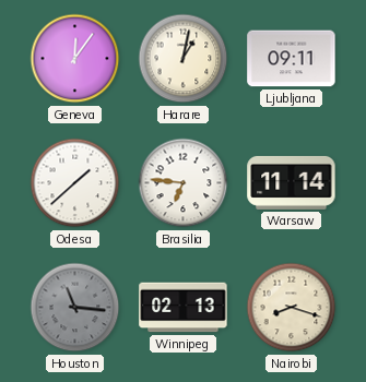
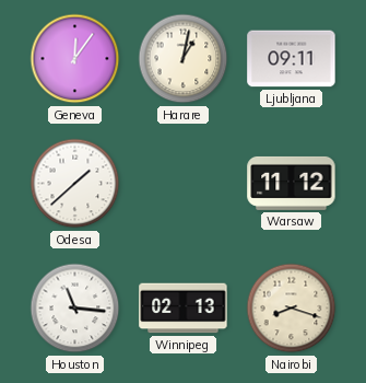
Brasilia: 6:46 -> none (184, 183)
Warsaw: 11:14 -> 11:12 (292, 183)
Houston dial: grey -> white (75, 309)
